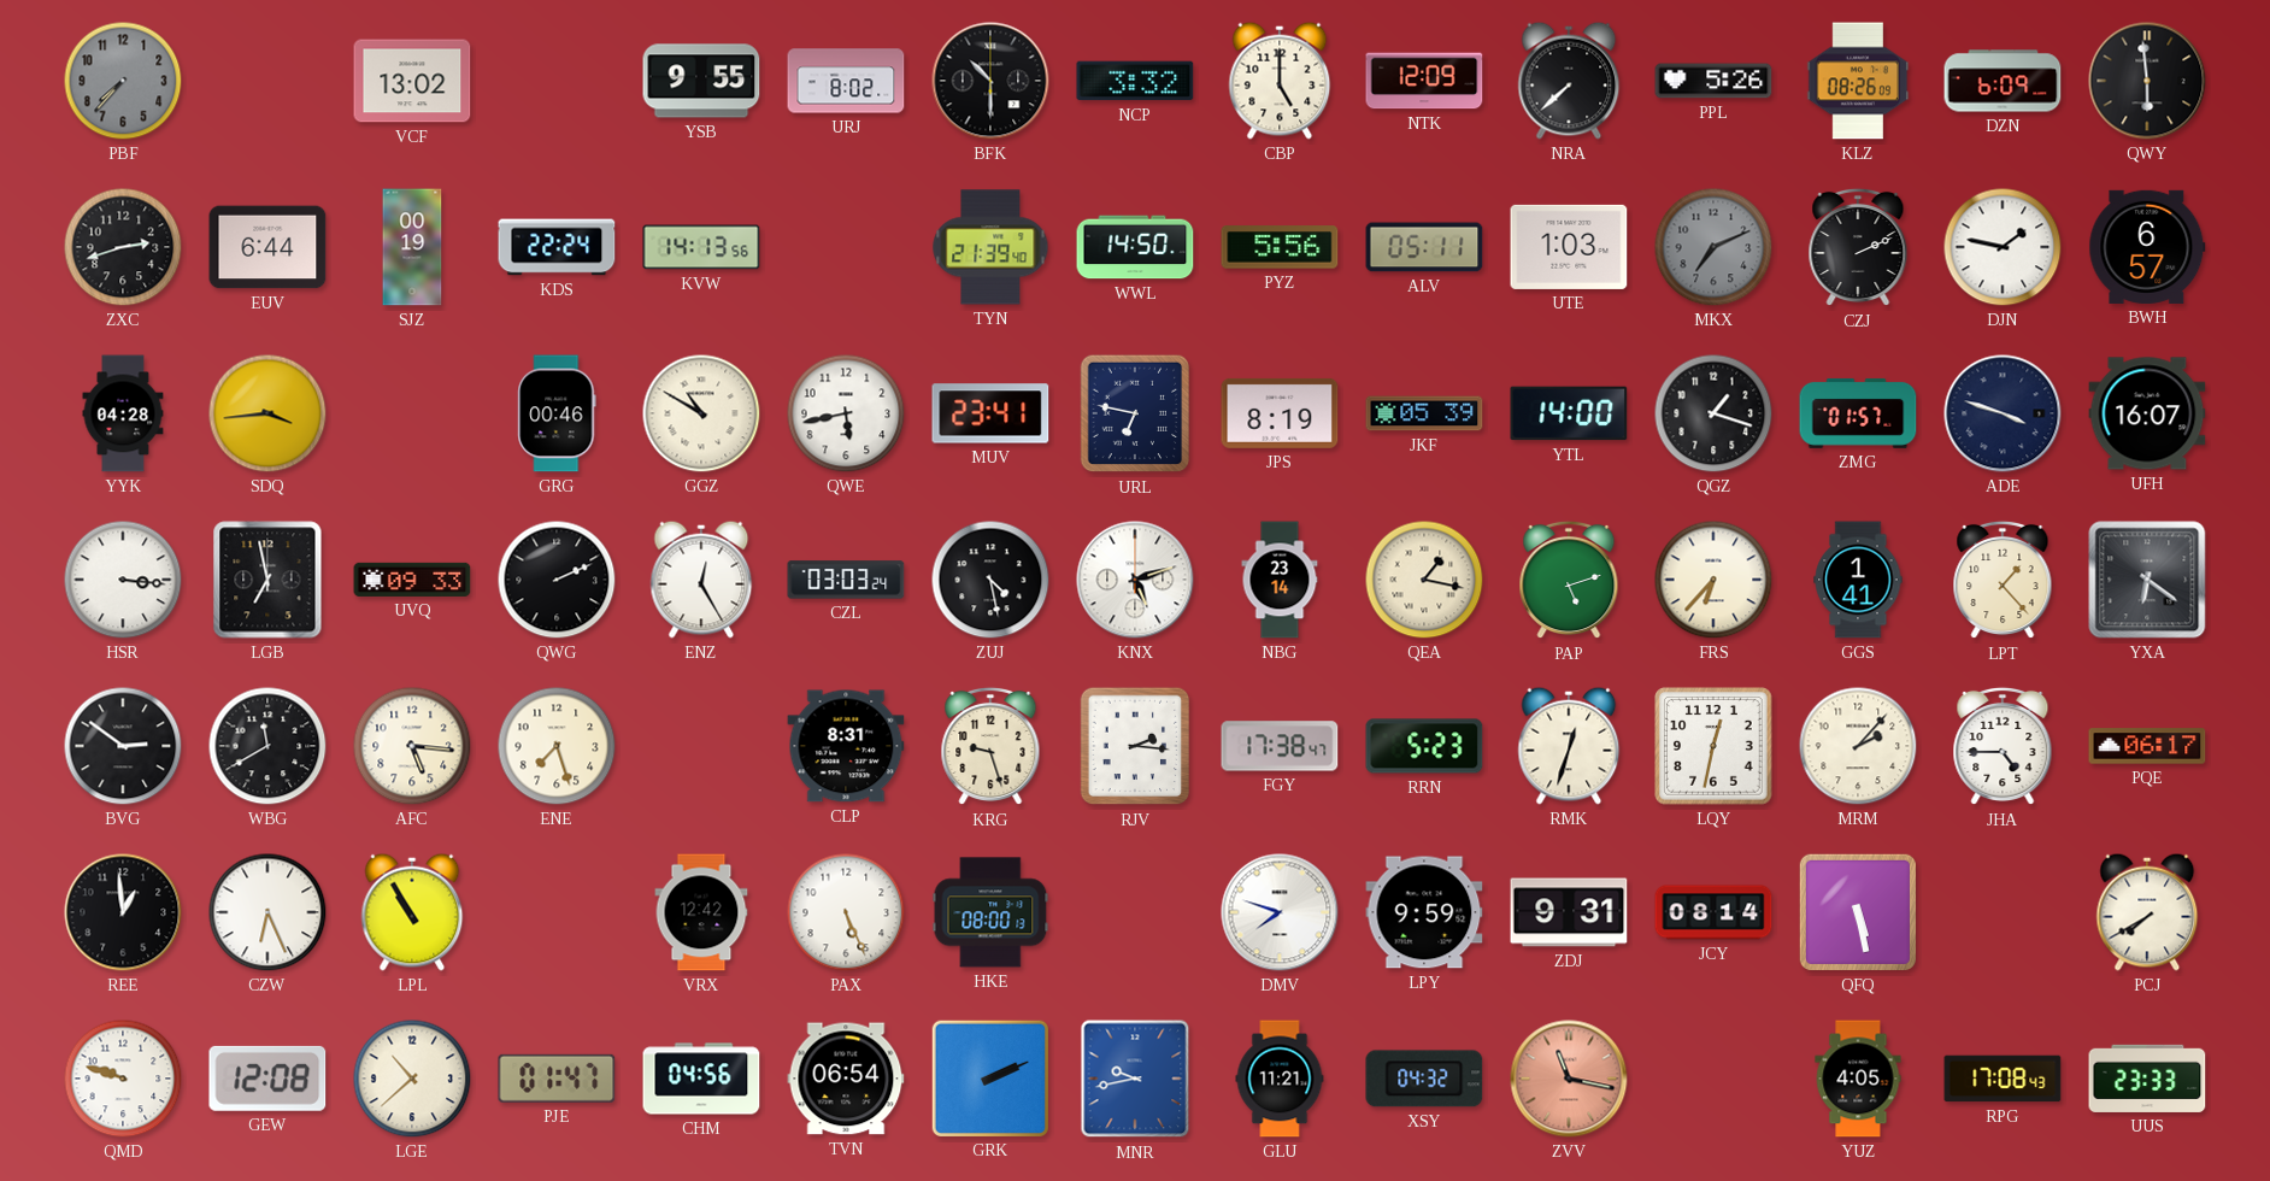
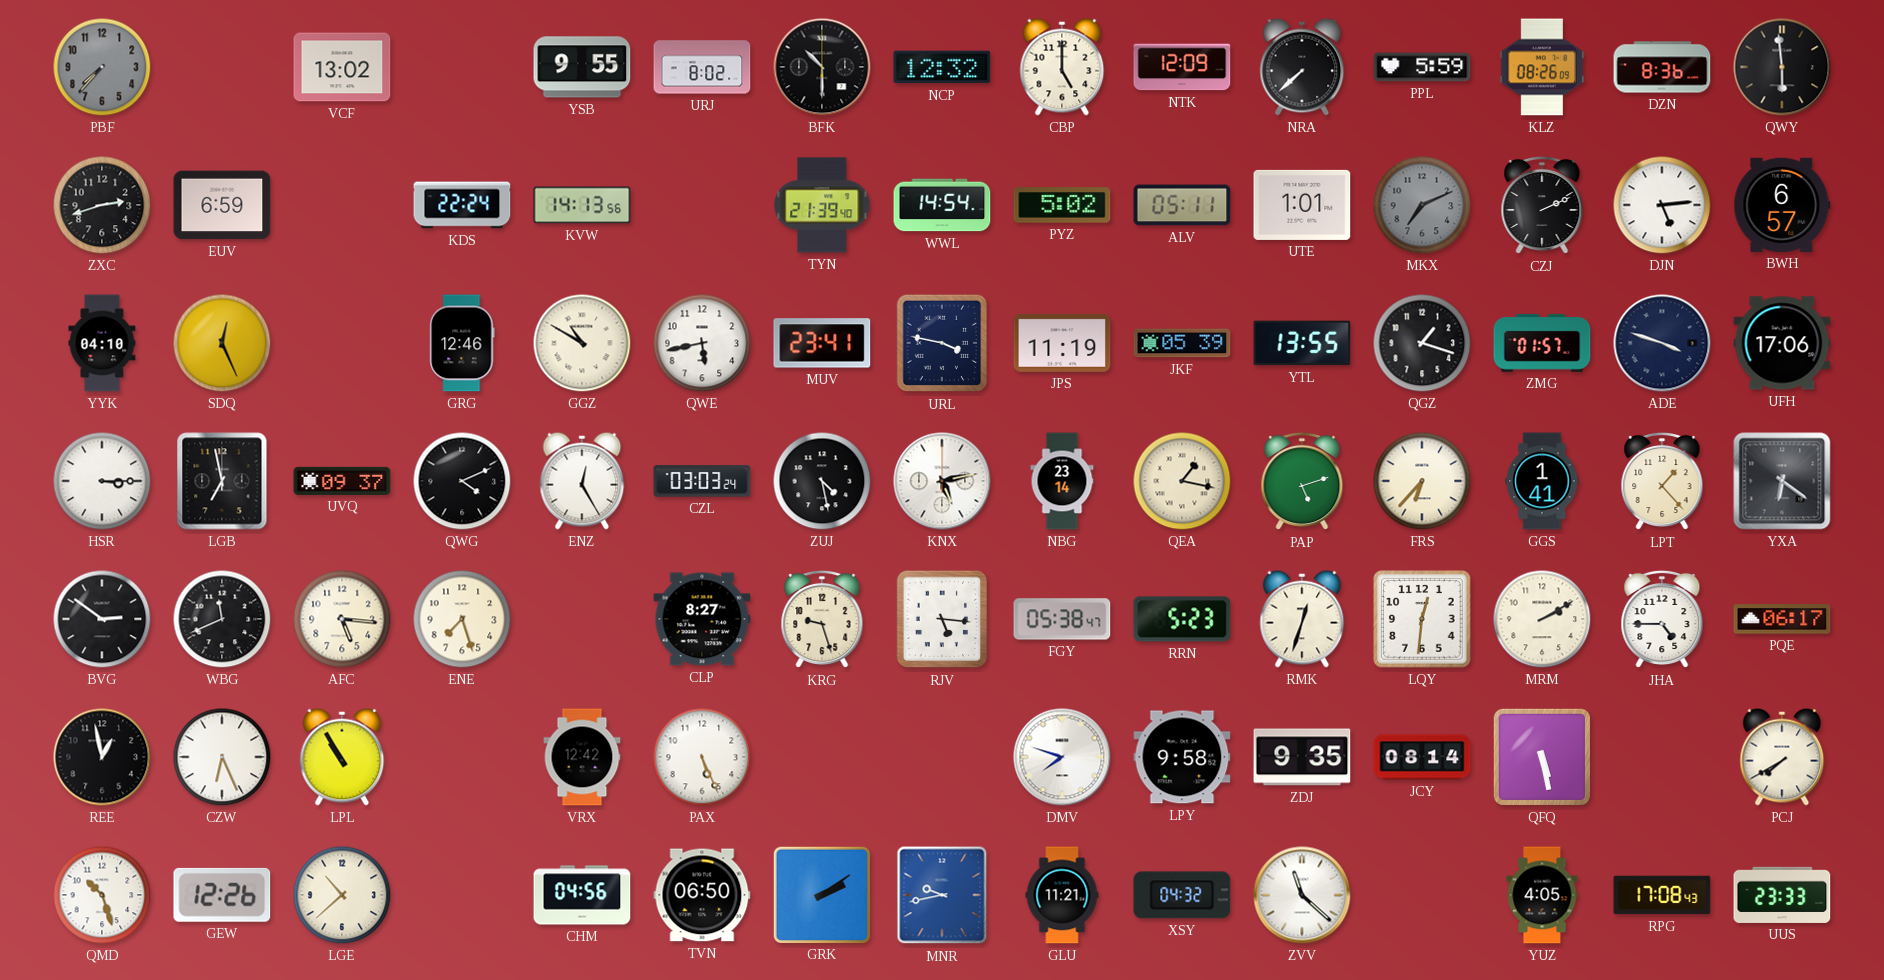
NCP: 3:32 -> 12:32 (942, 67)
PPL: 5:26 -> 5:59 (1422, 67)
DZN: 6:09 -> 8:36 (1662, 67)
EUV: 6:44 -> 6:59 (222, 205)
SJZ: 00:19 -> none (412, 247)
WWL: 14:50 -> 14:54 (942, 205)
PYZ: 5:56 -> 5:02 (1062, 205)
UTE: 1:03 -> 1:01 (1302, 205)
DJN: 1:47 -> 5:14 (1662, 205)
YYK: 04:28 -> 04:10 (102, 343)
SDQ: 3:44 -> 12:26 (222, 343)
GRG: 00:46 -> 12:46 (462, 343)
URL: 6:47 -> 3:47 (942, 343)
JPS: 8:19 -> 11:19 (1062, 343)
YTL: 14:00 -> 13:55 (1302, 343)
UFH: 16:07 -> 17:06 (1782, 343)
HSR: 3:16 -> 3:15 (102, 481)
UVQ: 09:33 -> 09:37 (342, 481)
QWG: 2:11 -> 4:11 (462, 481)
KNX: 5:12 -> 5:13 (942, 481)
WBG: 11:40 -> 11:41 (222, 619)
CLP: 8:31 -> 8:27 (702, 619)
RJV: 2:16 -> 5:16 (942, 619)
FGY: 17:38 -> 05:38 (1062, 619)
LQY: 12:32 -> 12:31 (1422, 619)
MRM: 2:07 -> 2:10 (1542, 619)
REE: 12:59 -> 12:58 (102, 757)
HKE: 08:00 -> none (990, 912)
LPY: 9:59 -> 9:58 (1182, 757)
ZDJ: 9:31 -> 9:35 (1302, 757)
QMD: 9:48 -> 10:27 (102, 895)
GEW: 12:08 -> 12:26 (222, 895)
PJE: 01:47 -> none (557, 1079)
TVN: 06:54 -> 06:50 (702, 895)
GRK: 2:11 -> 2:09 (821, 894)
ZVV: 11:17 -> 11:22 (1302, 895)
ZVV dial: salmon -> white (1302, 895)
